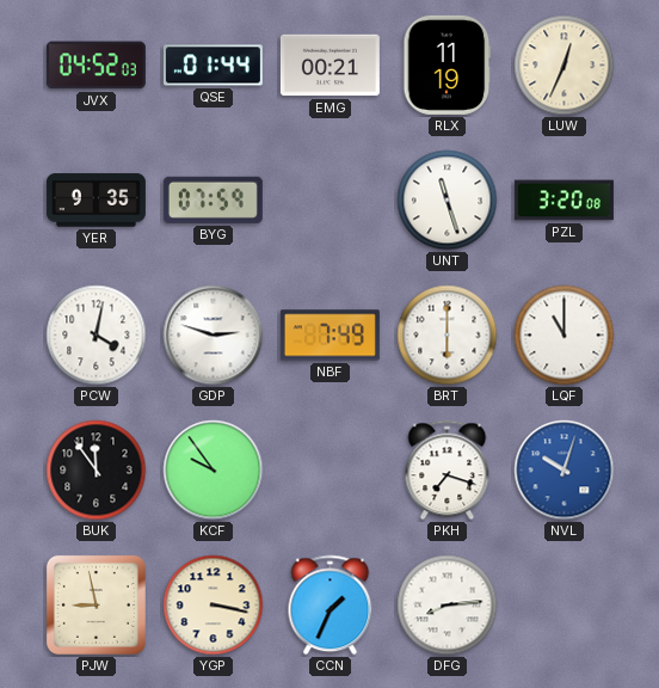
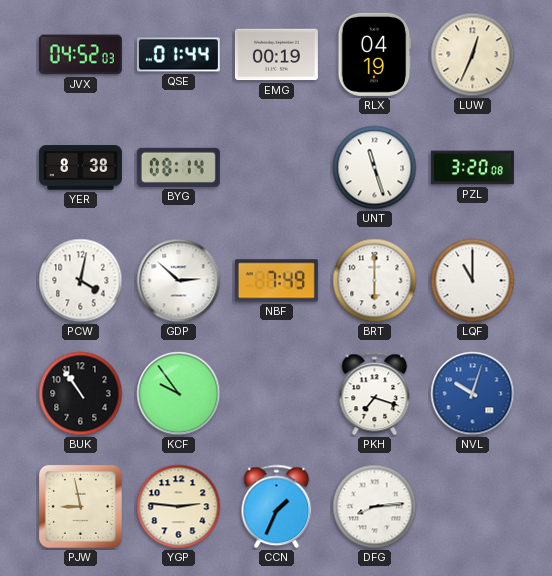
EMG: 00:21 -> 00:19 (276, 55)
RLX: 11:19 -> 04:19 (375, 54)
YER: 9:35 -> 8:38 (80, 168)
BYG: 07:59 -> 08:14 (178, 167)
GDP: 2:48 -> 2:52 (179, 281)
BUK: 11:54 -> 10:54 (81, 394)
YGP: 3:17 -> 2:46 (179, 507)
